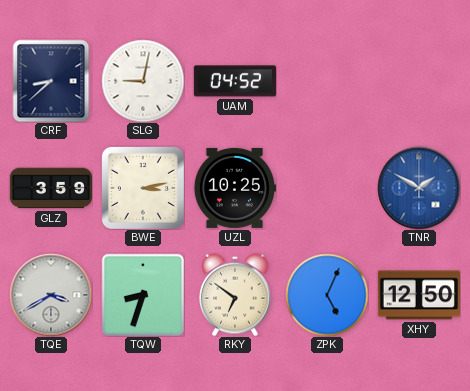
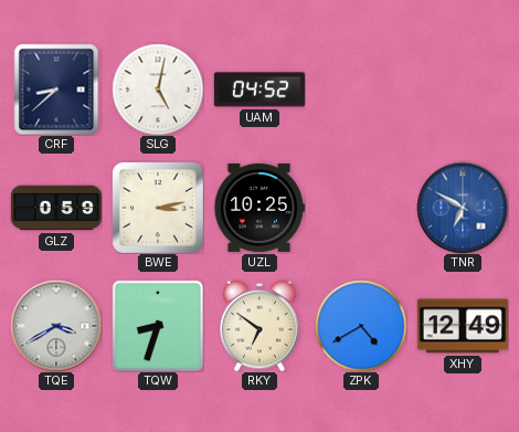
SLG: 9:02 -> 5:02 (158, 89)
GLZ: 3:59 -> 0:59 (55, 208)
TNR: 1:50 -> 6:50 (463, 208)
ZPK: 5:04 -> 4:40 (361, 326)
XHY: 12:50 -> 12:49 (462, 326)
